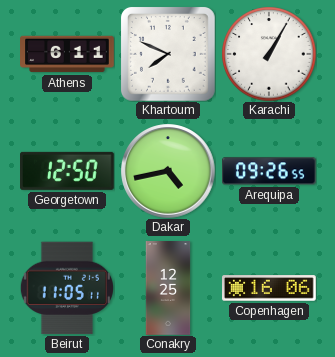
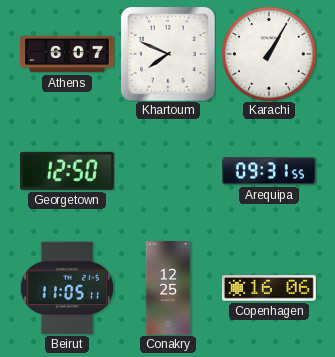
Athens: 6:11 -> 6:07 (67, 54)
Dakar: 4:43 -> none (168, 171)
Arequipa: 09:26 -> 09:31 (270, 171)
